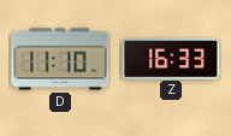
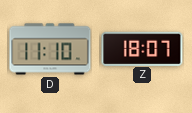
Z: 16:33 -> 18:07 (142, 48)
